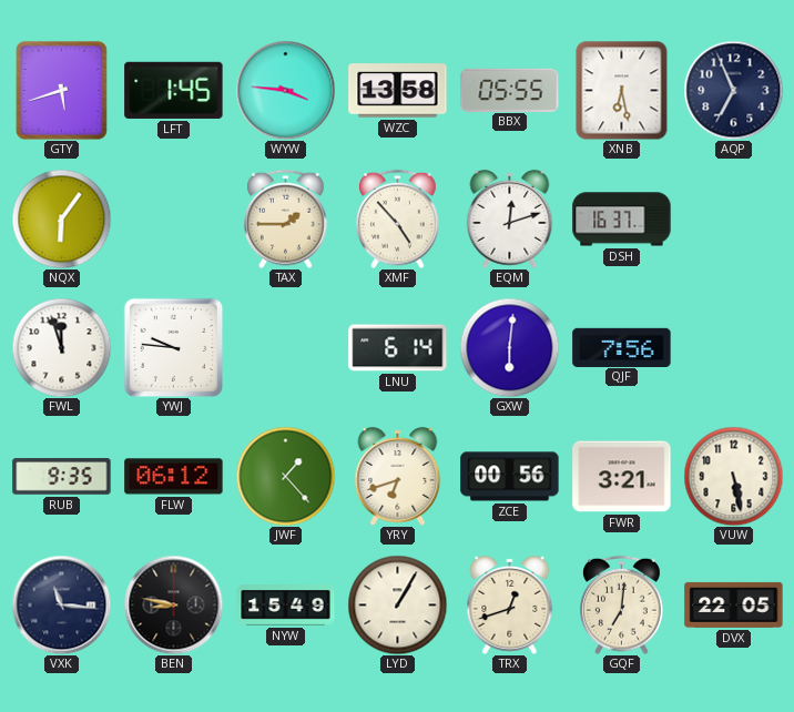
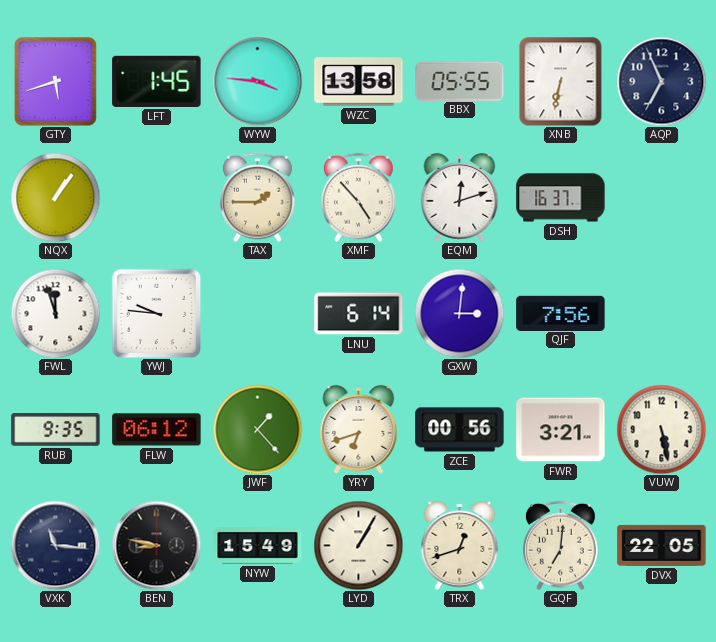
XNB: 6:28 -> 6:32 (561, 81)
NQX: 6:06 -> 1:06 (55, 197)
GXW: 6:01 -> 3:01 (459, 313)
